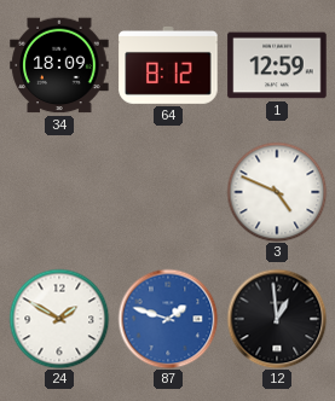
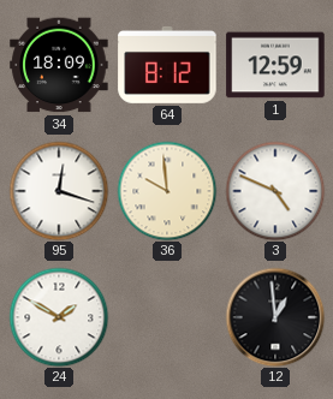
95: none -> 12:18 (59, 191)
36: none -> 9:59 (167, 191)
87: 1:48 -> none (168, 319)
